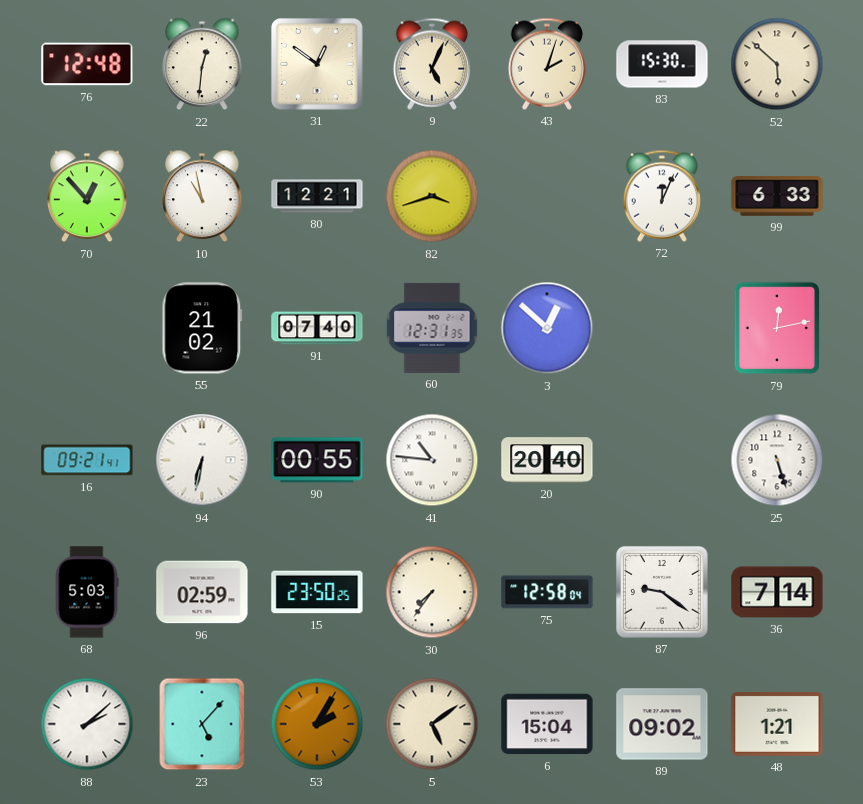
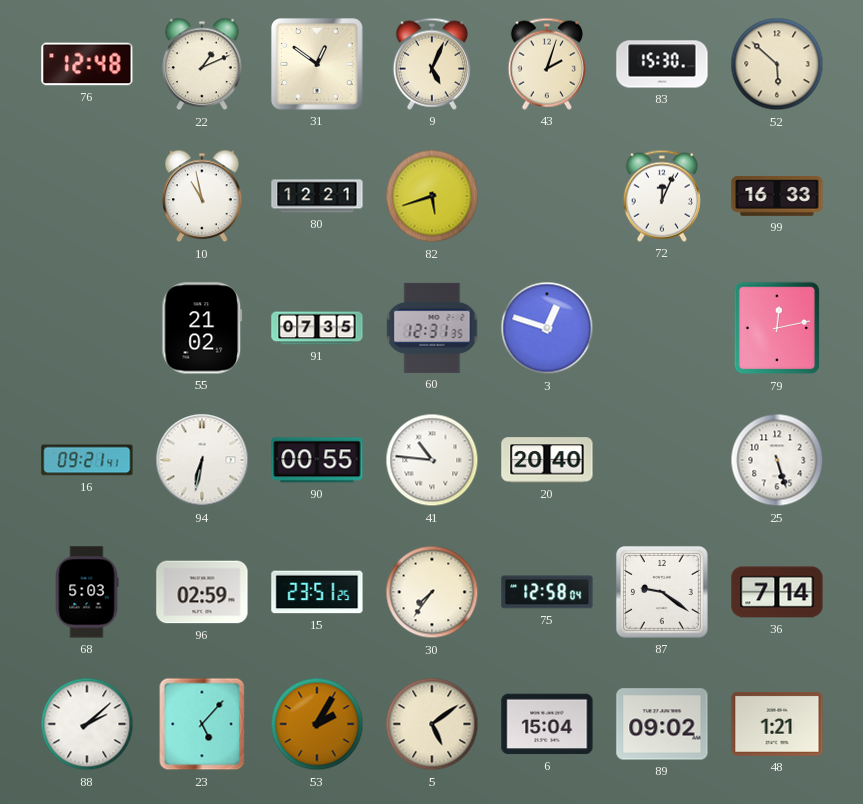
22: 12:31 -> 1:11 (202, 64)
70: 12:53 -> none (87, 196)
82: 3:42 -> 5:42 (432, 196)
99: 6:33 -> 16:33 (777, 196)
91: 07:40 -> 07:35 (317, 328)
3: 12:52 -> 12:48 (547, 328)
15: 23:50 -> 23:51 (317, 592)
